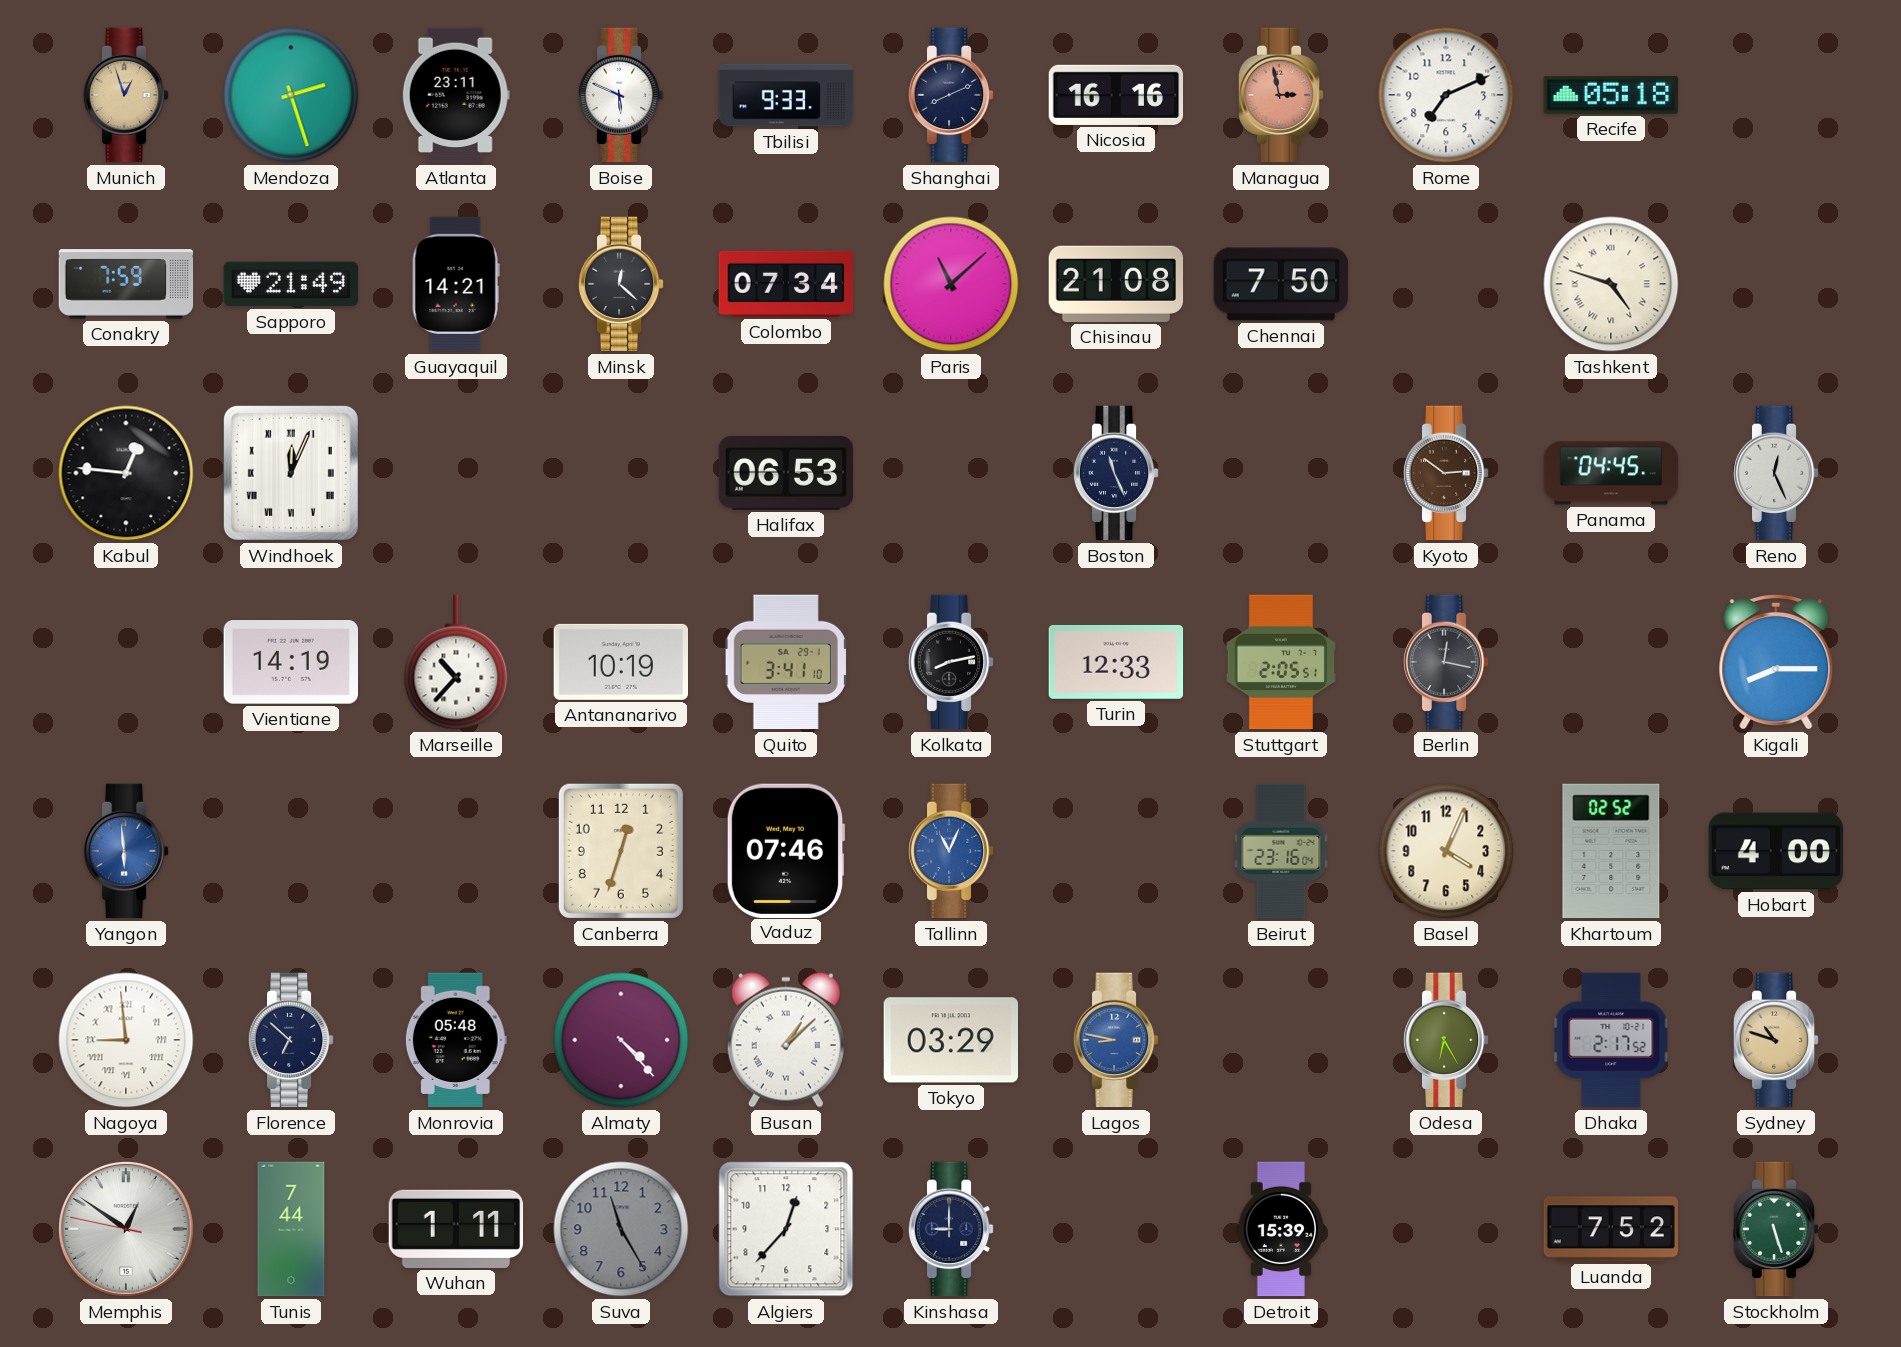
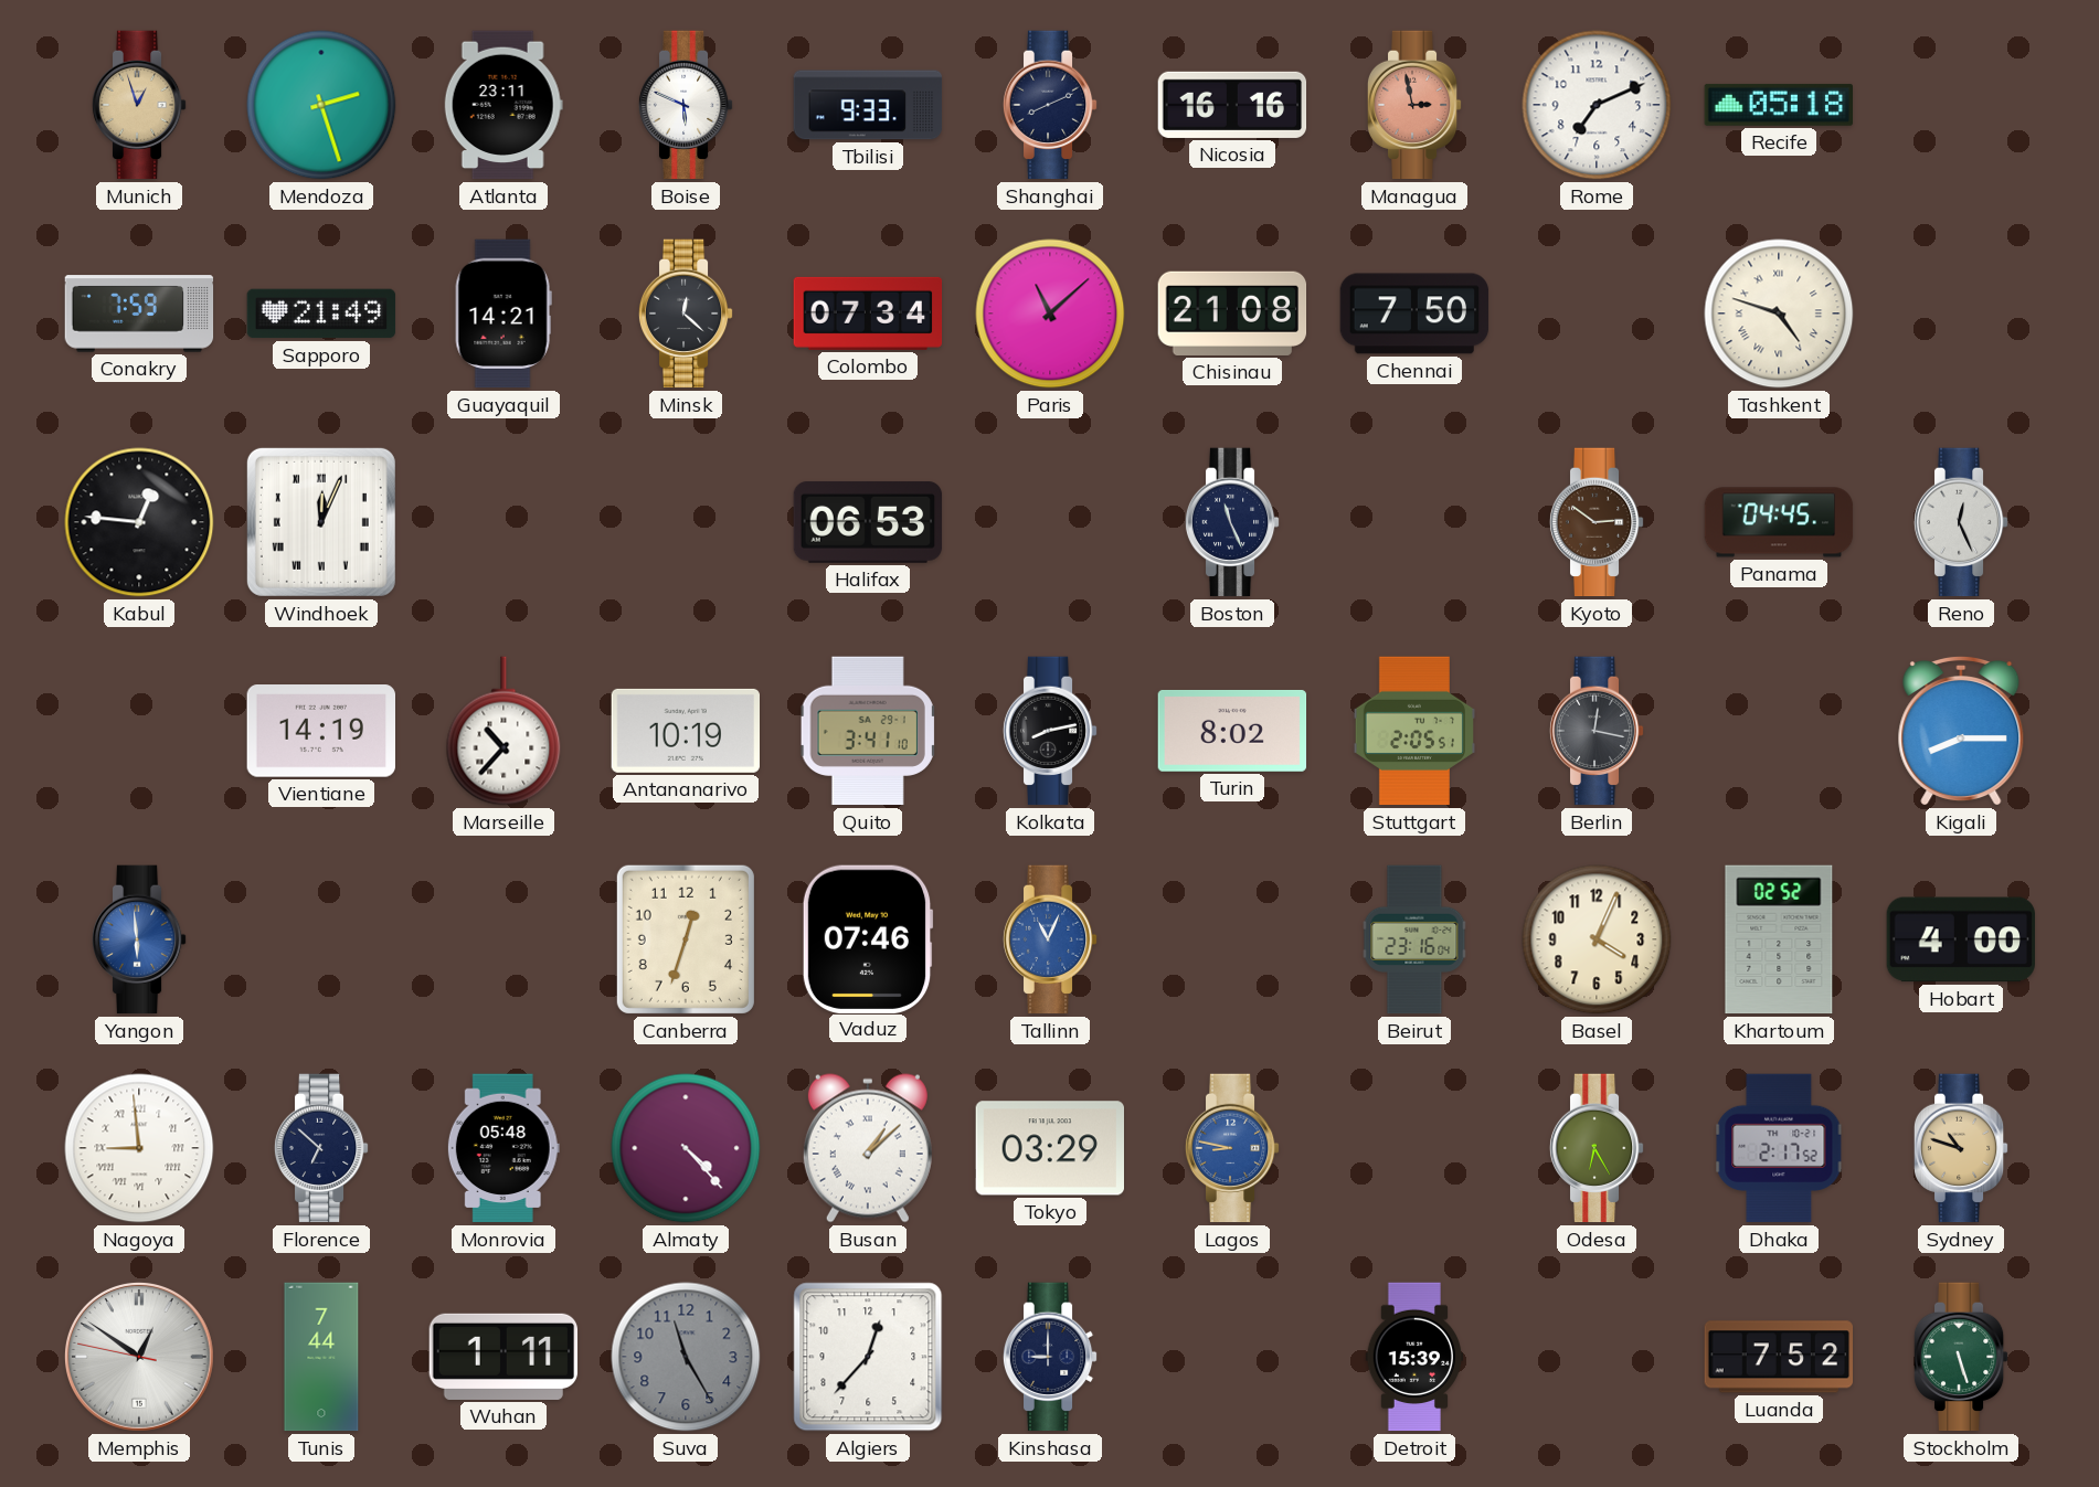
Turin: 12:33 -> 8:02 (1232, 731)
